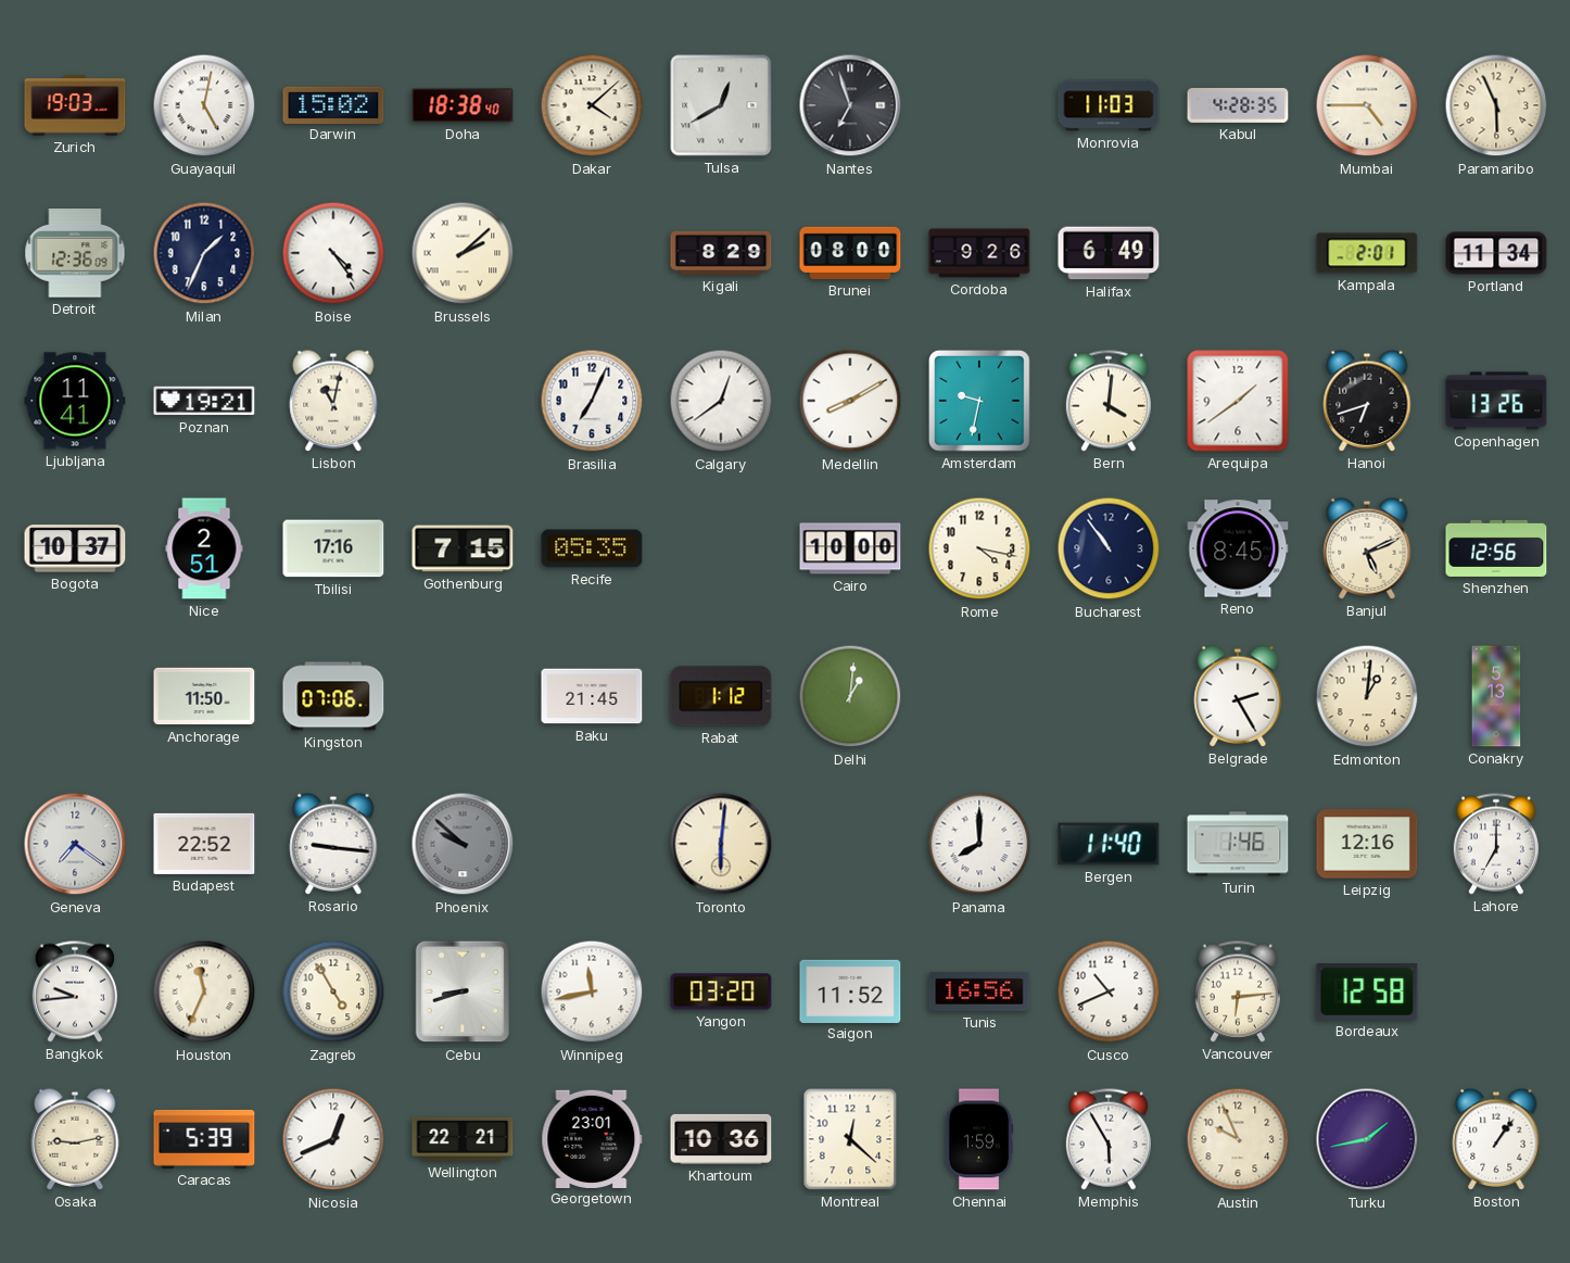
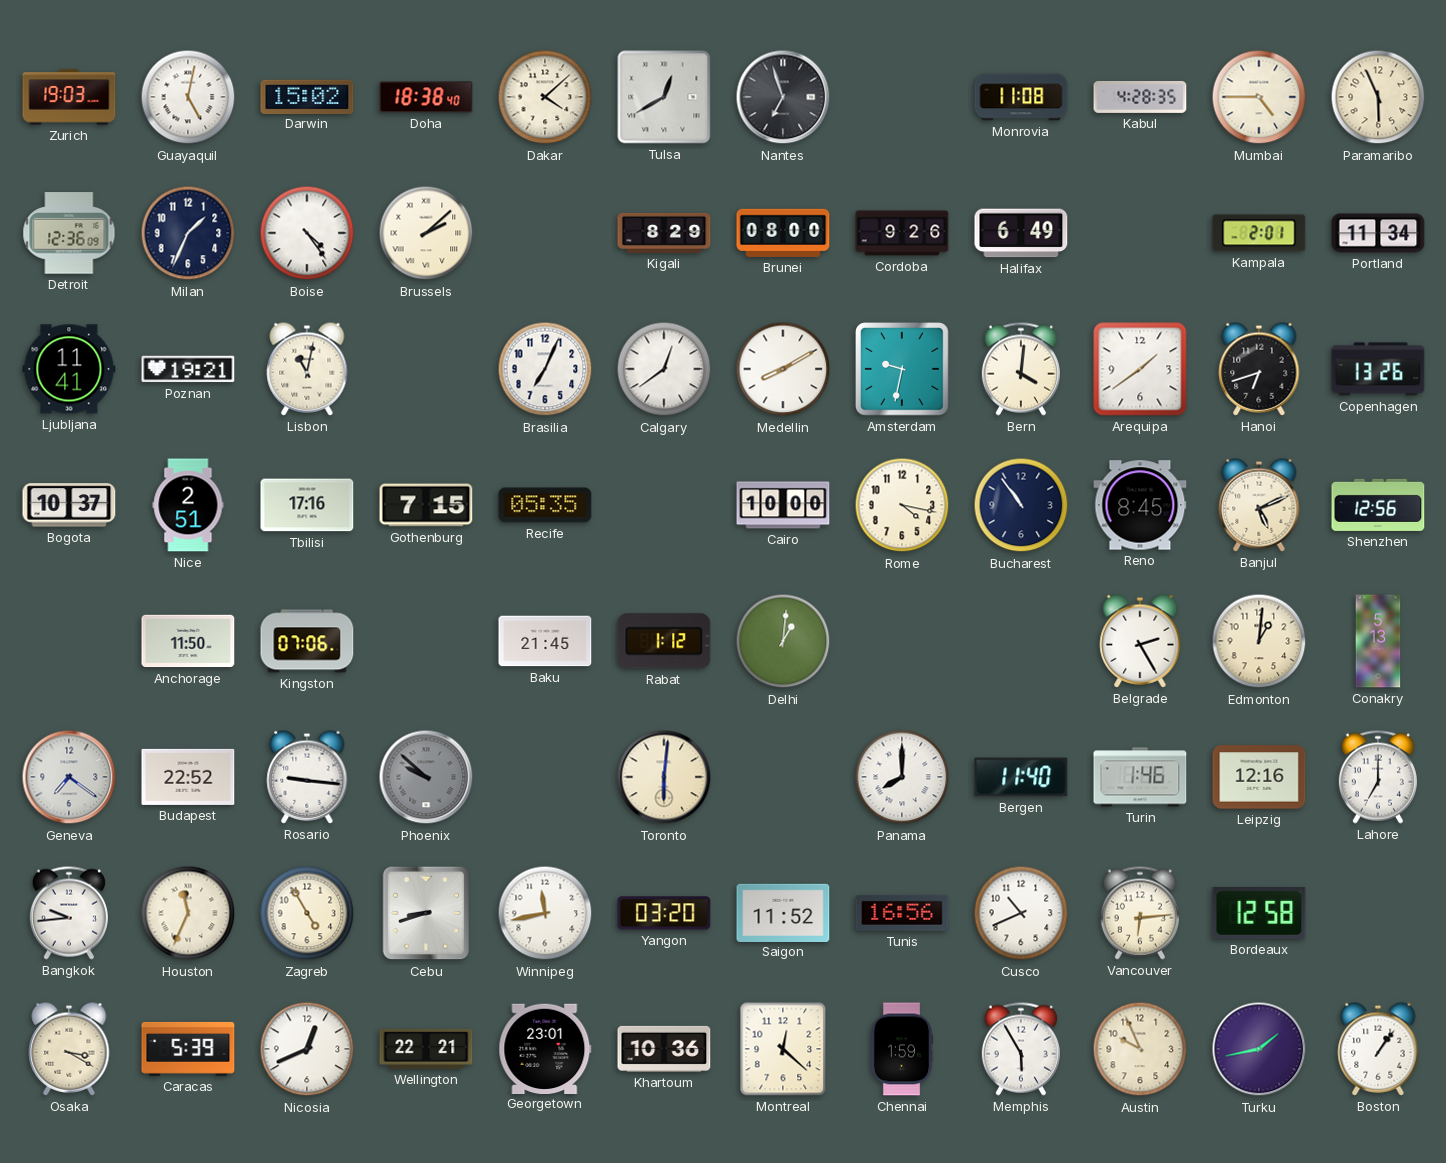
Monrovia: 11:03 -> 11:08 (1021, 97)
Osaka: 9:13 -> 3:20 (69, 1049)
